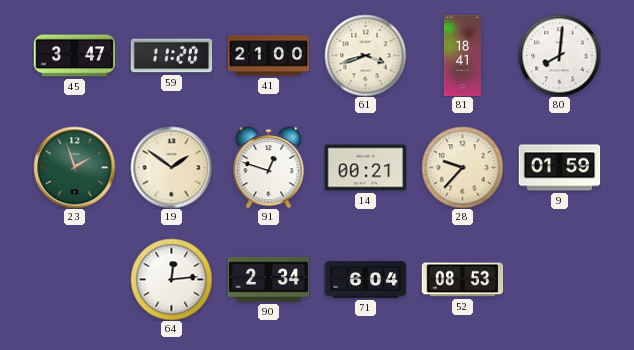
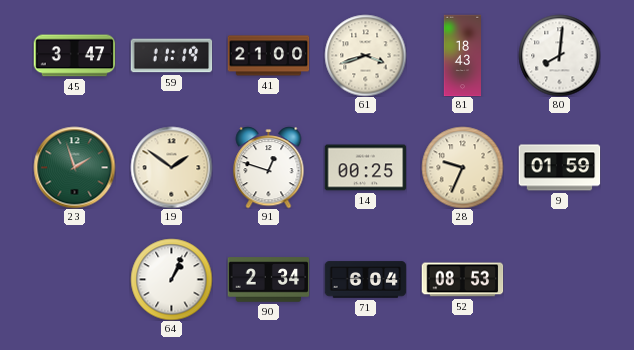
59: 11:20 -> 11:19 (171, 56)
81: 18:41 -> 18:43 (462, 55)
14: 00:21 -> 00:25 (365, 168)
28: 9:37 -> 9:34 (462, 167)
64: 12:14 -> 1:04 (171, 279)
